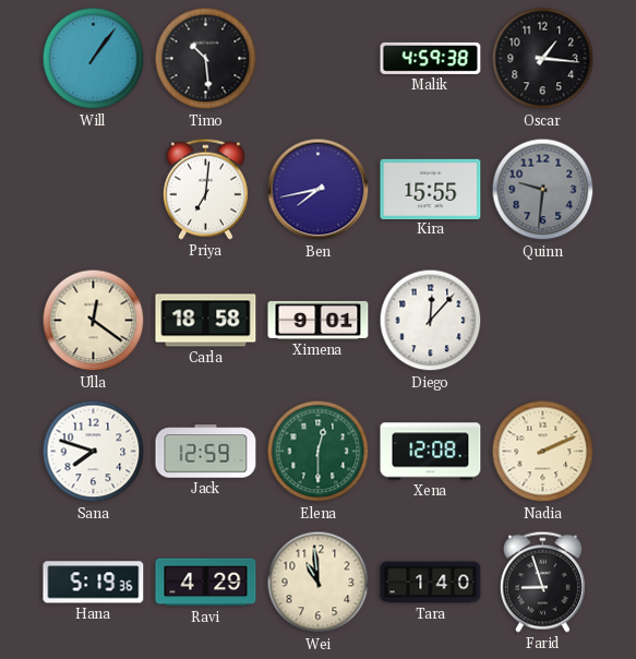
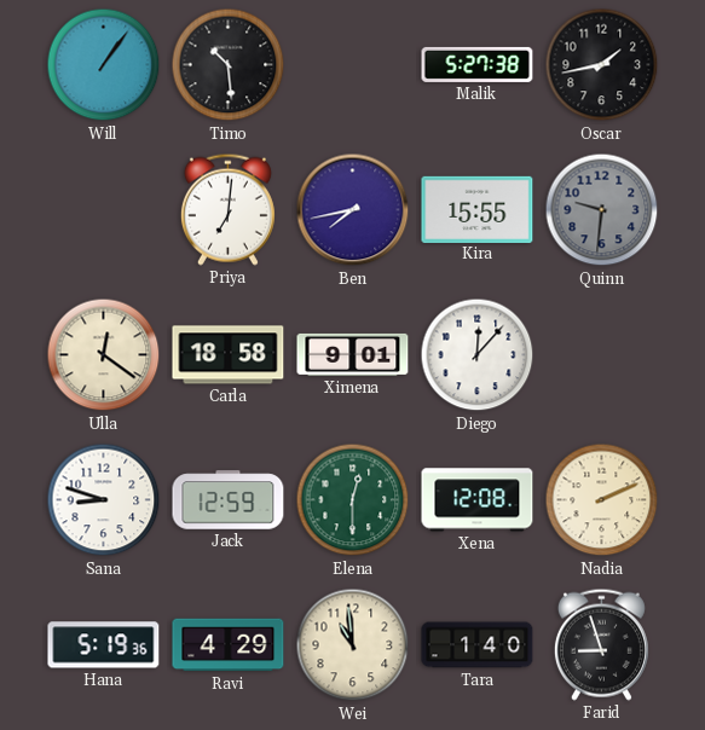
Malik: 4:59 -> 5:27 (478, 64)
Oscar: 1:16 -> 1:43 (602, 65)
Sana: 7:48 -> 8:48 (104, 500)
